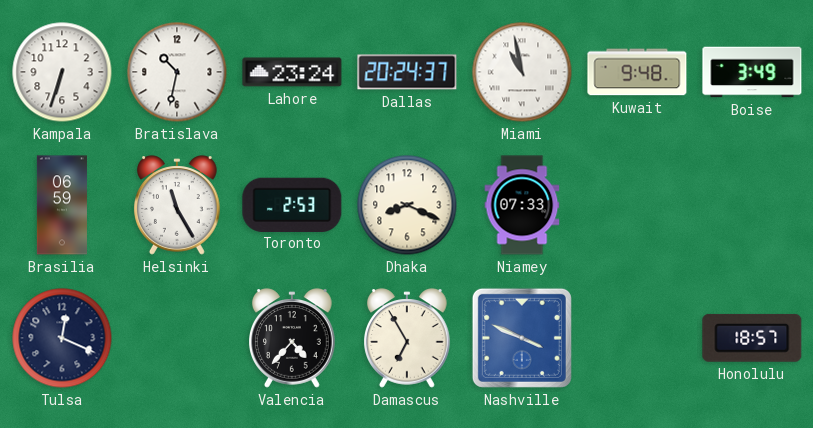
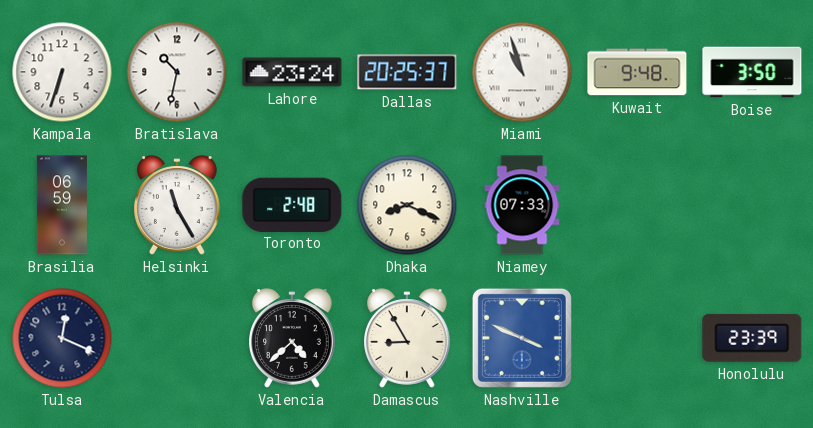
Dallas: 20:24 -> 20:25 (407, 72)
Miami: 10:58 -> 10:57 (522, 72)
Boise: 3:49 -> 3:50 (752, 72)
Toronto: 2:53 -> 2:48 (292, 204)
Valencia: 4:37 -> 4:38 (293, 338)
Damascus: 6:55 -> 8:55 (408, 338)
Honolulu: 18:57 -> 23:39 (752, 338)
